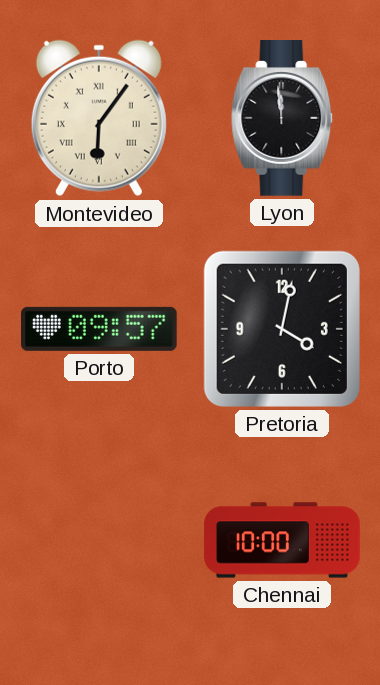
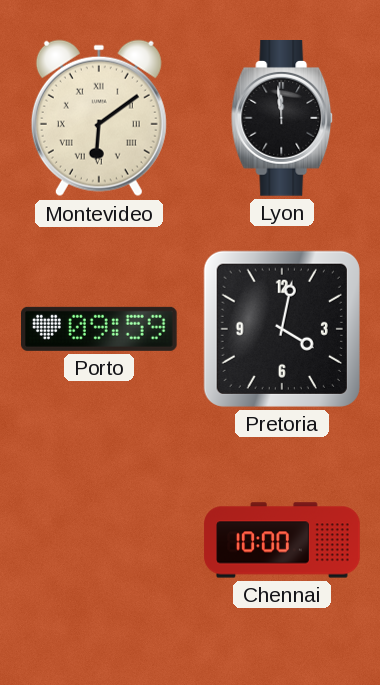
Montevideo: 6:06 -> 6:09 (99, 118)
Porto: 09:57 -> 09:59 (100, 329)
